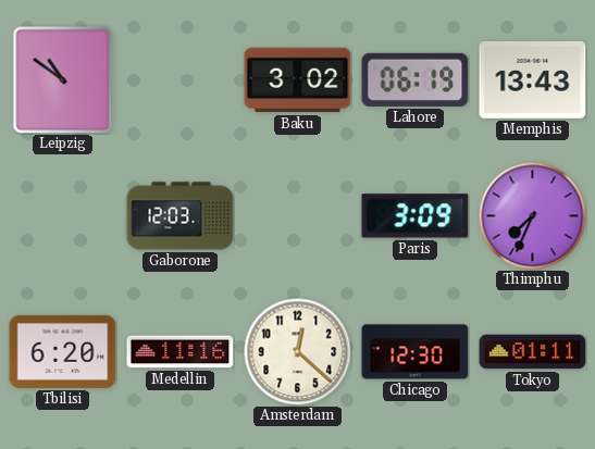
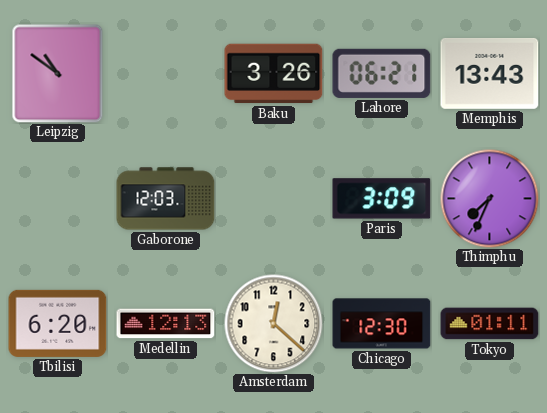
Baku: 3:02 -> 3:26 (274, 74)
Lahore: 06:19 -> 06:21 (382, 73)
Medellin: 11:16 -> 12:13 (166, 324)
